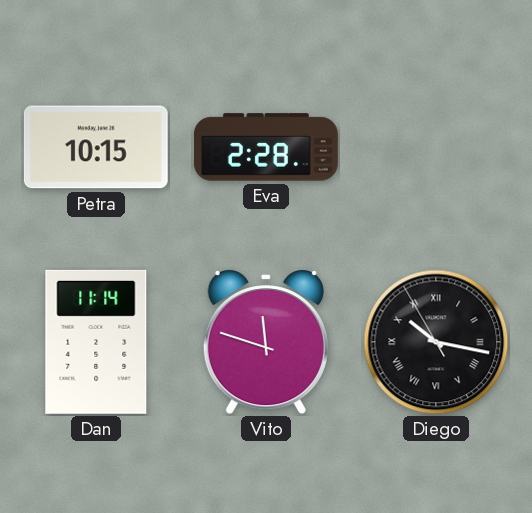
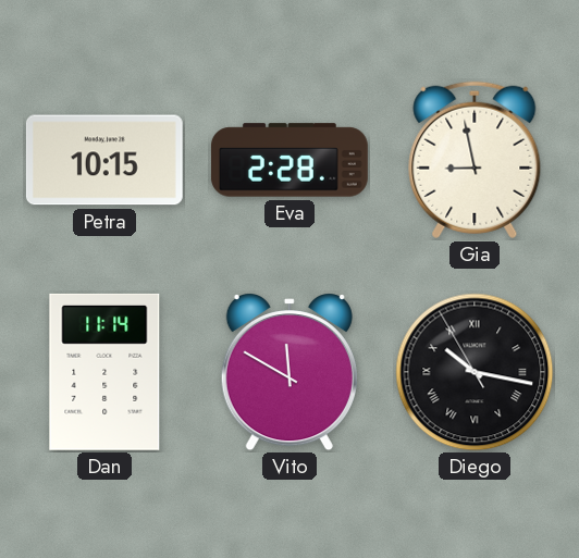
Gia: none -> 8:58 (475, 160)
Vito: 11:48 -> 11:50 (289, 373)
